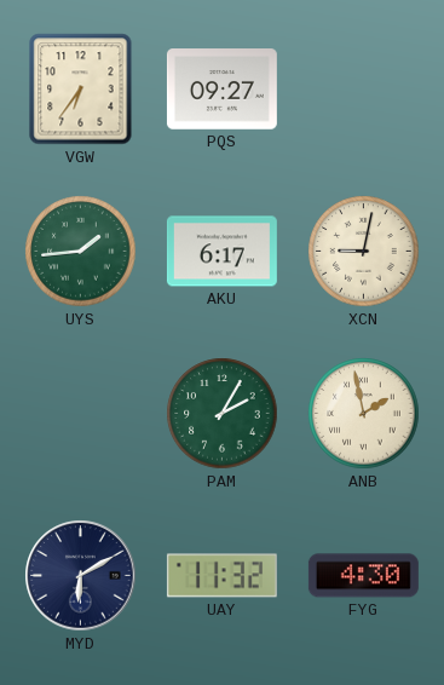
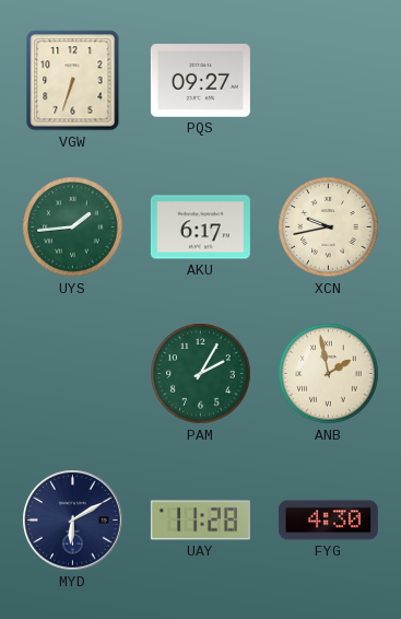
VGW: 6:36 -> 6:33 (73, 81)
XCN: 9:02 -> 9:43 (329, 227)
UAY: 11:32 -> 11:28 (200, 521)
